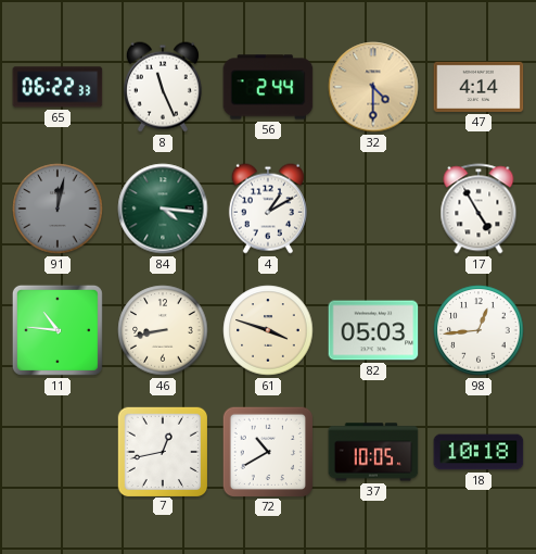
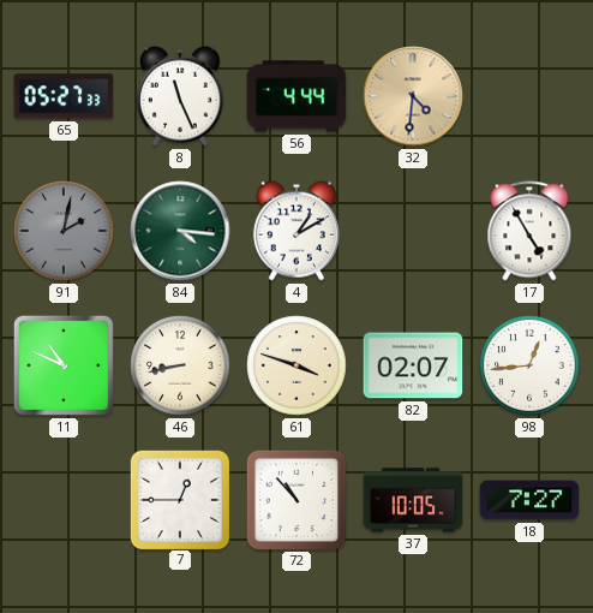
65: 06:22 -> 05:27 (64, 96)
56: 2:44 -> 4:44 (296, 96)
32: 4:30 -> 4:31 (413, 96)
47: 4:14 -> none (478, 87)
91: 12:02 -> 2:02 (64, 231)
11: 10:46 -> 10:49 (64, 365)
82: 05:03 -> 02:07 (413, 365)
7: 12:43 -> 12:45 (179, 499)
72: 10:40 -> 10:53 (295, 499)
18: 10:18 -> 7:27 (529, 500)
